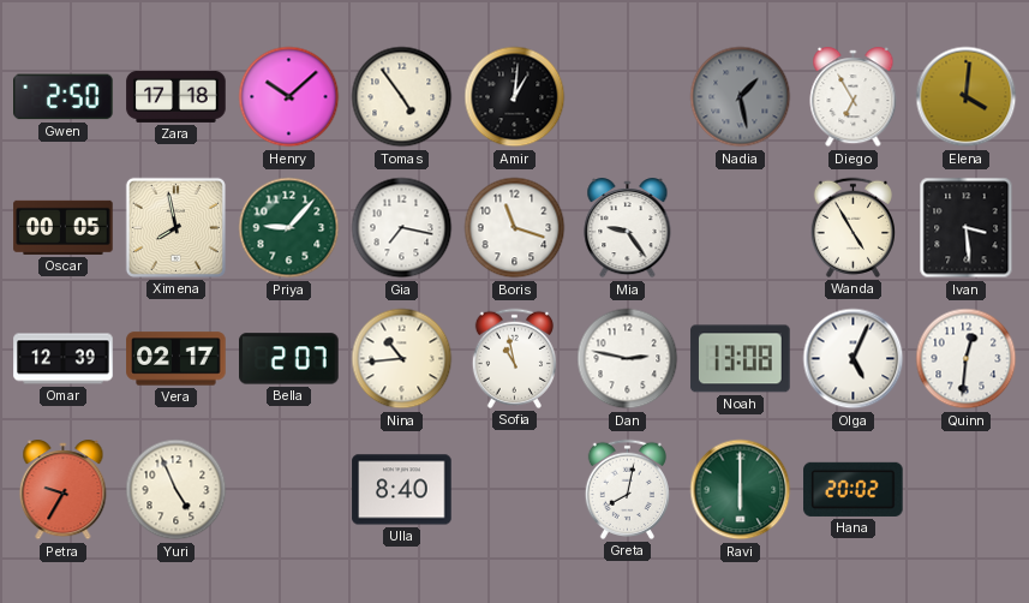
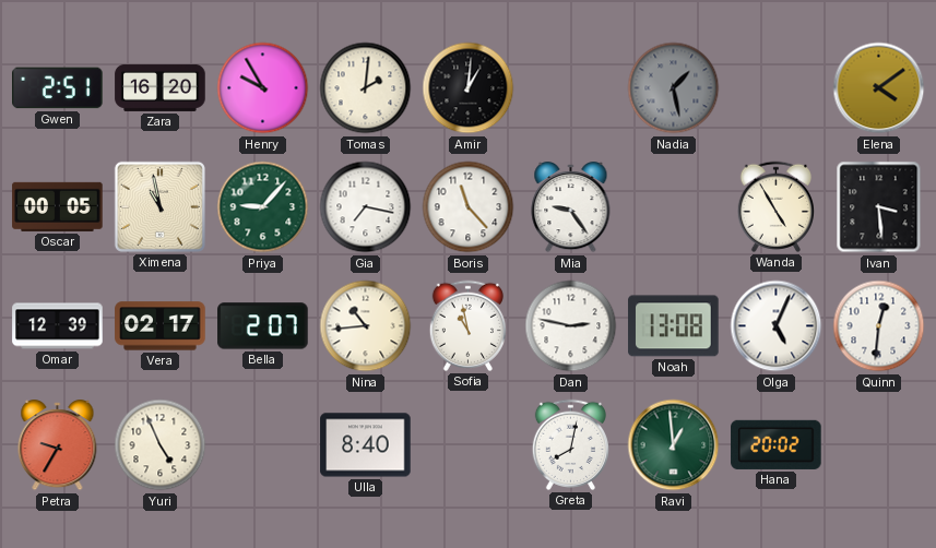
Gwen: 2:50 -> 2:51 (58, 88)
Zara: 17:18 -> 16:20 (161, 87)
Henry: 10:08 -> 9:55 (263, 88)
Tomas: 4:54 -> 2:01 (366, 88)
Diego: 6:55 -> none (854, 97)
Elena: 4:01 -> 4:09 (879, 88)
Ximena: 7:58 -> 10:58 (159, 206)
Boris: 11:18 -> 11:23 (469, 207)
Ravi: 6:00 -> 12:59 (674, 445)
